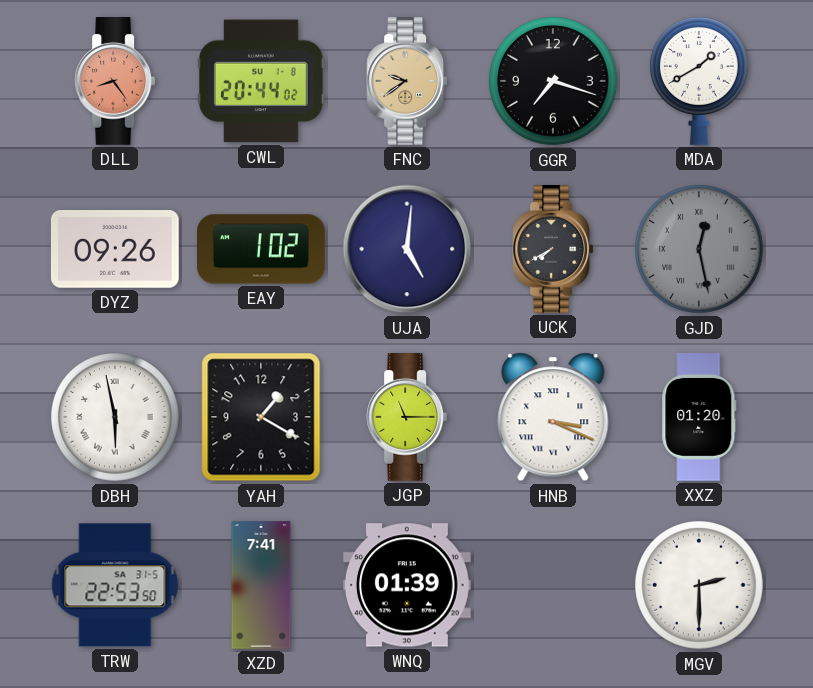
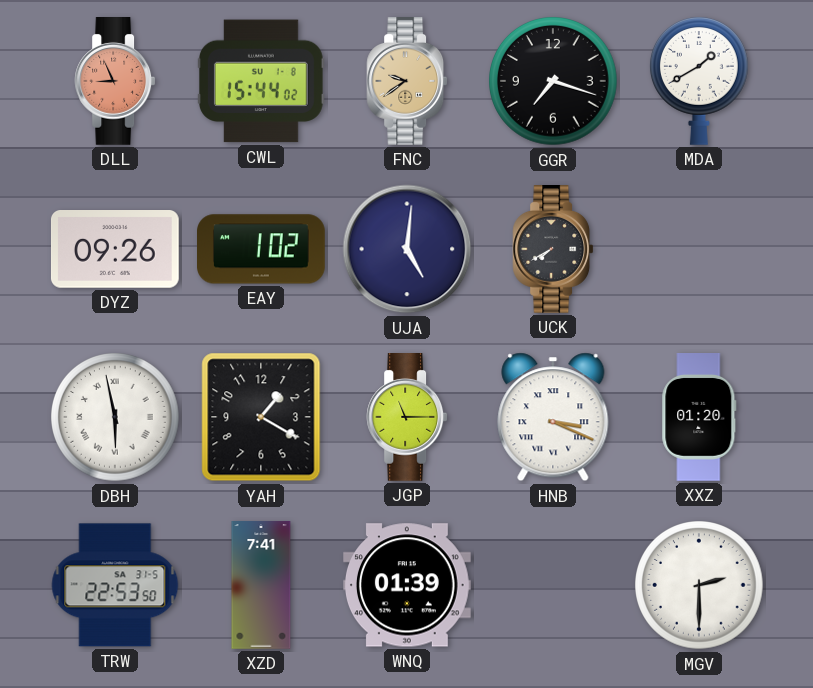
DLL: 8:24 -> 8:56 (115, 82)
CWL: 20:44 -> 15:44 (261, 81)
GJD: 12:28 -> none (700, 250)
